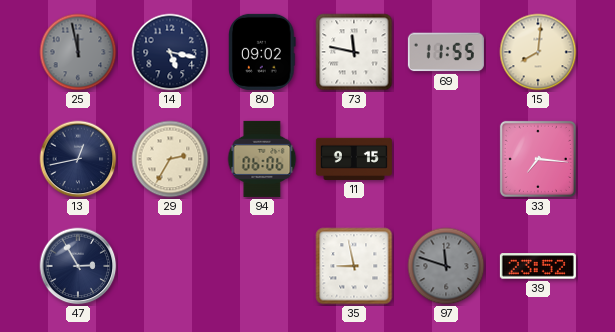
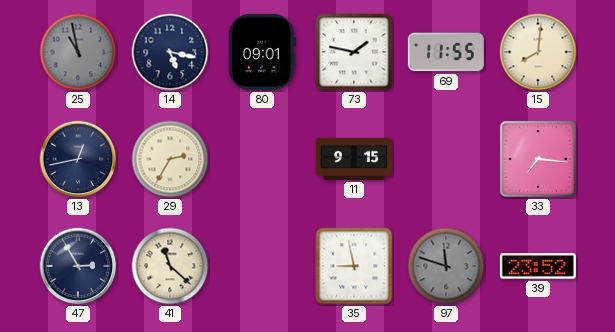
25: 11:58 -> 10:58 (78, 52)
80: 09:02 -> 09:01 (263, 52)
73: 11:47 -> 1:47 (354, 52)
94: 06:06 -> none (262, 159)
41: none -> 11:22 (170, 266)
